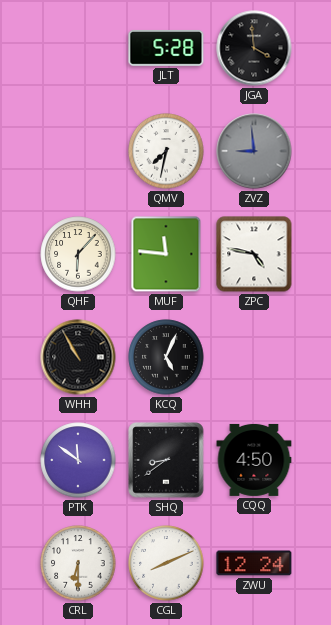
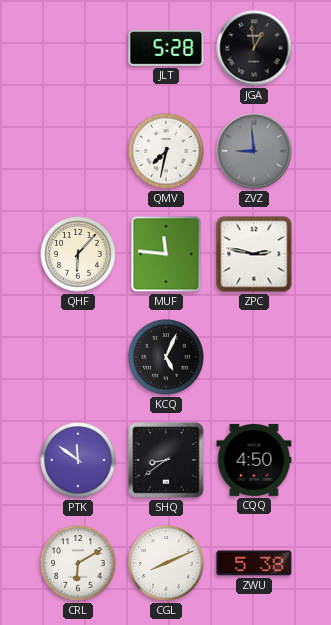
JGA: 3:59 -> 12:59 (254, 48)
ZPC: 4:47 -> 2:47 (254, 254)
WHH: 10:55 -> none (78, 357)
CRL: 6:30 -> 6:10 (78, 563)
ZWU: 12:24 -> 5:38 (254, 563)
